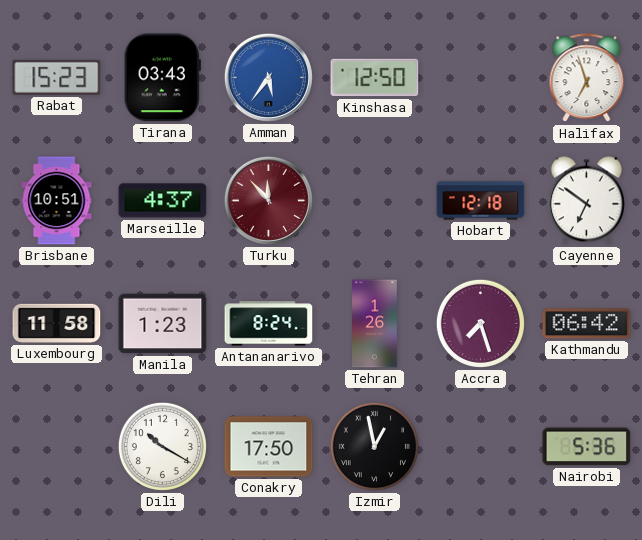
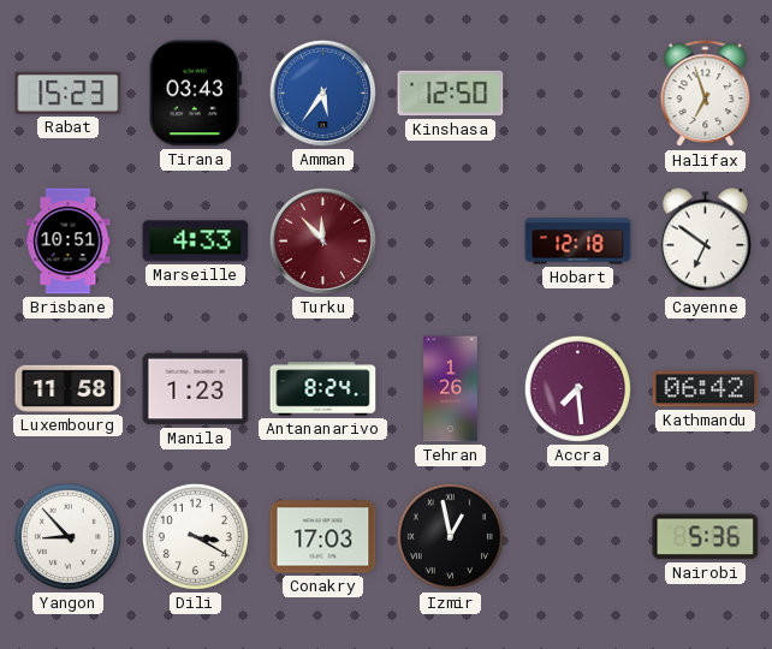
Marseille: 4:37 -> 4:33 (196, 242)
Accra: 7:27 -> 7:29 (577, 388)
Yangon: none -> 8:53 (67, 536)
Dili: 10:20 -> 3:20 (195, 536)
Conakry: 17:50 -> 17:03 (323, 537)
